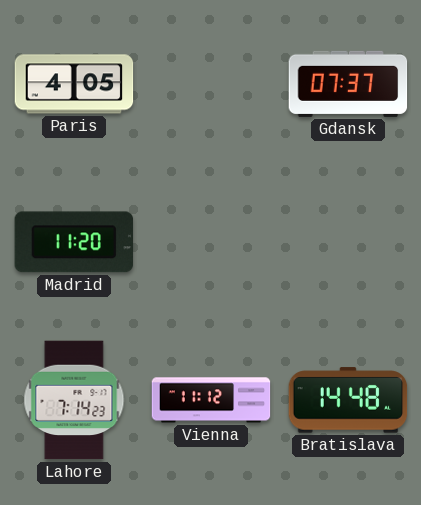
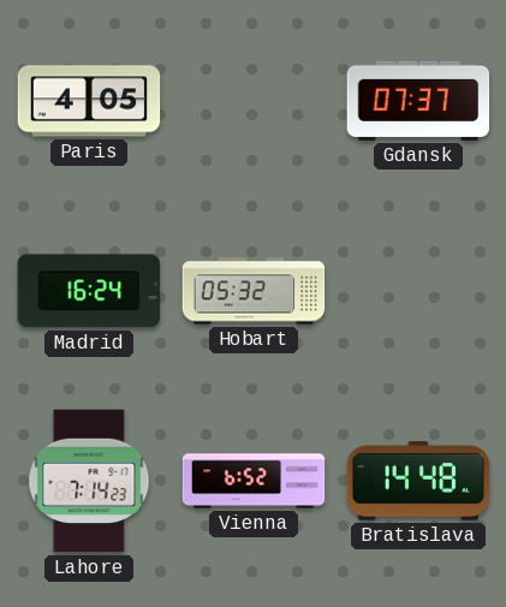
Madrid: 11:20 -> 16:24 (88, 291)
Hobart: none -> 05:32 (254, 291)
Vienna: 11:12 -> 6:52 (254, 481)
